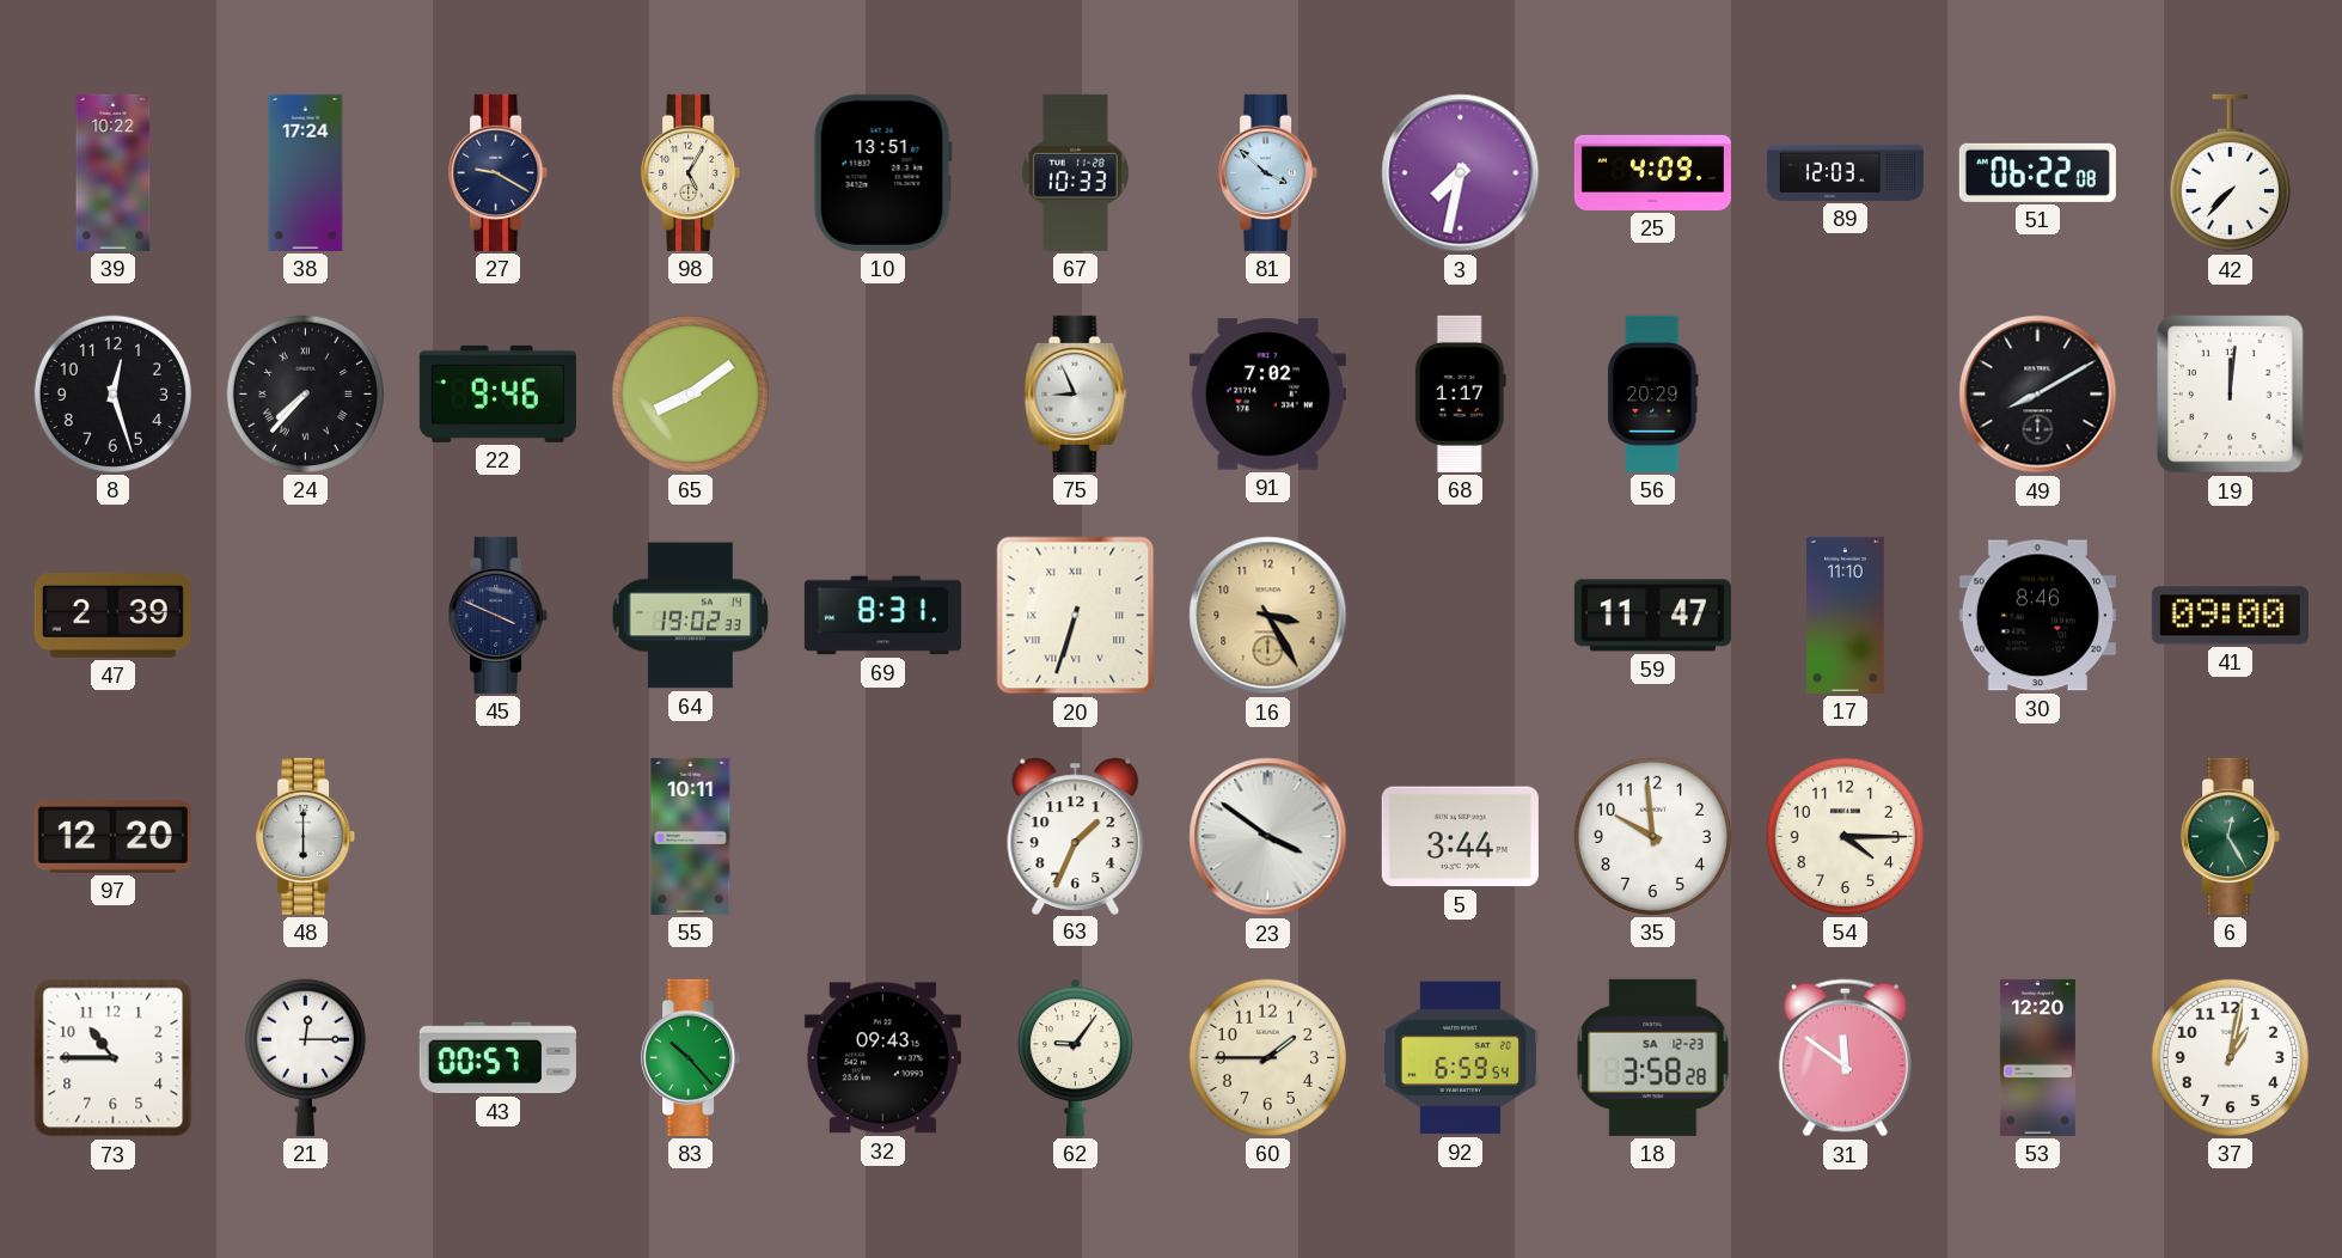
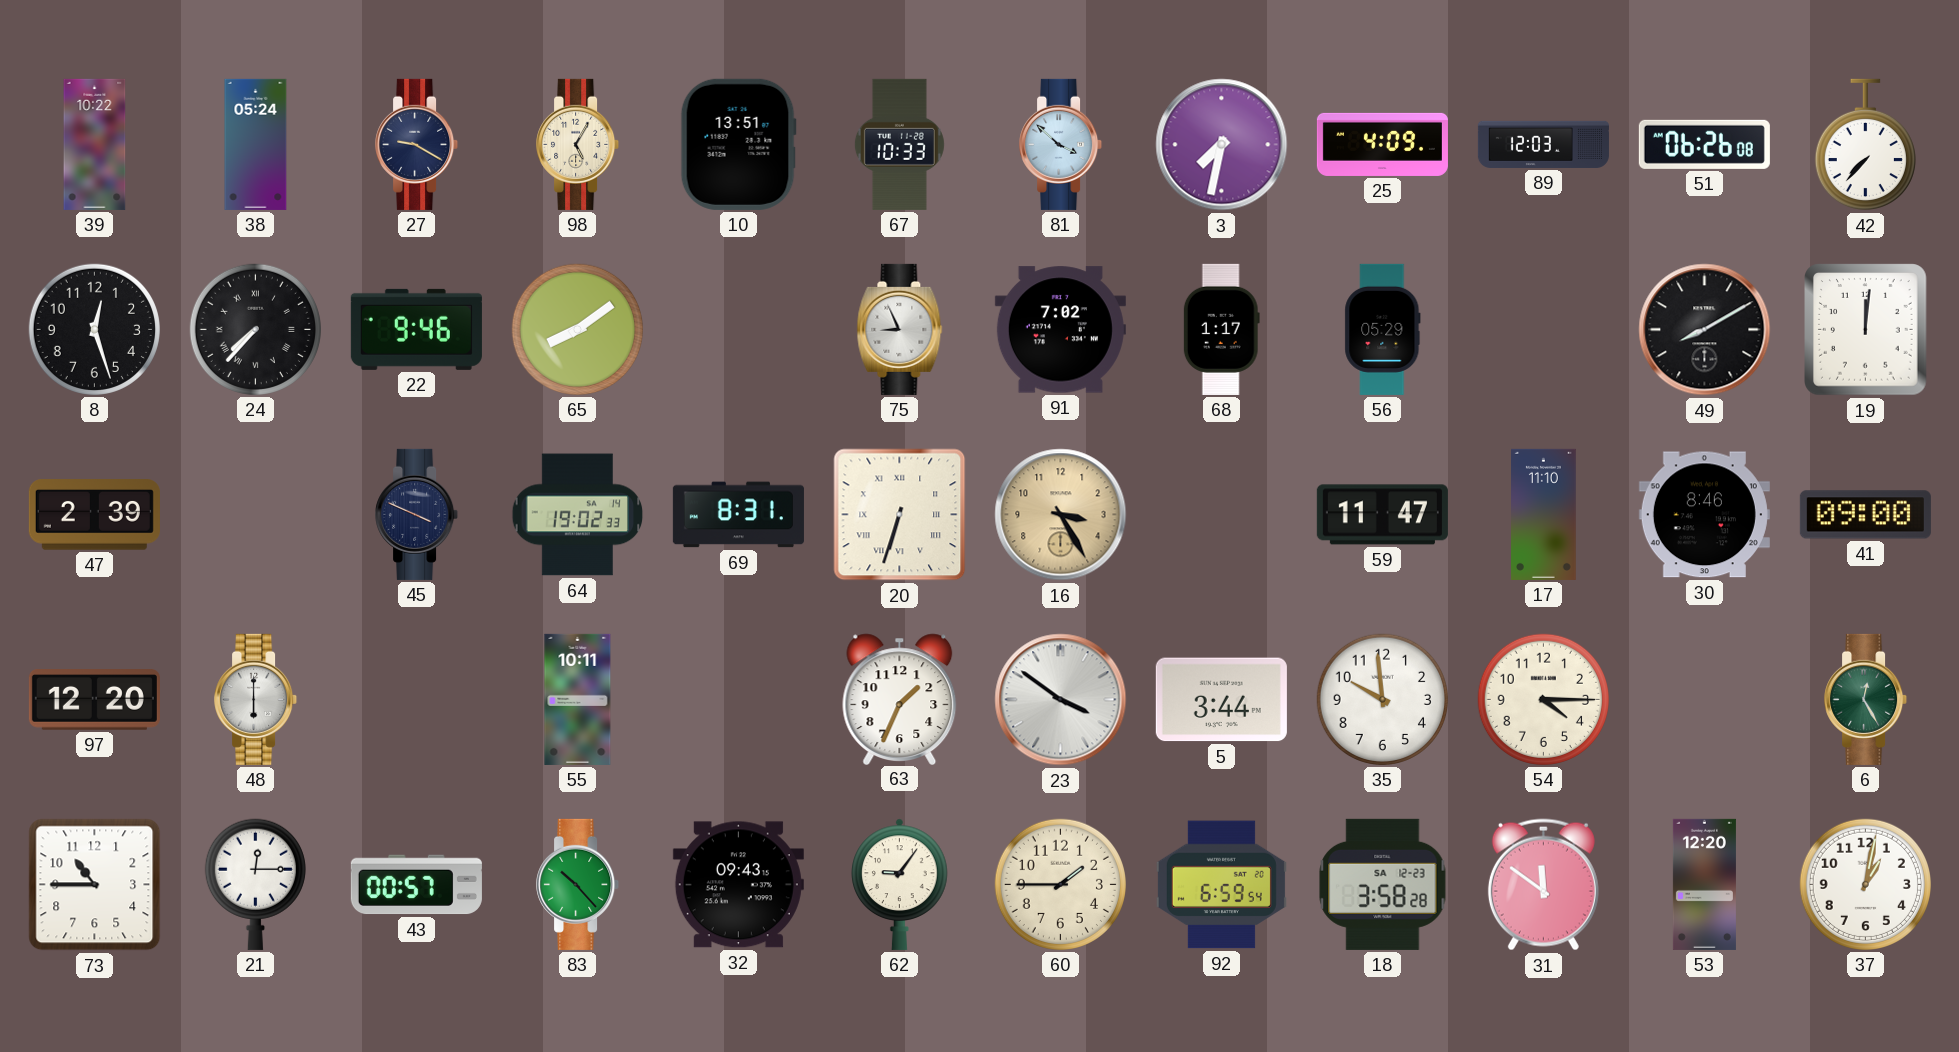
38: 17:24 -> 05:24 (256, 144)
51: 06:22 -> 06:26 (1704, 144)
56: 20:29 -> 05:29 (1383, 329)
